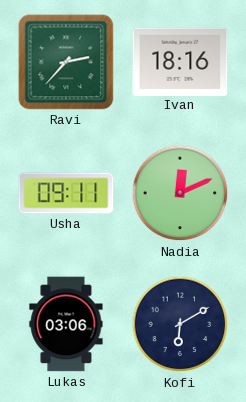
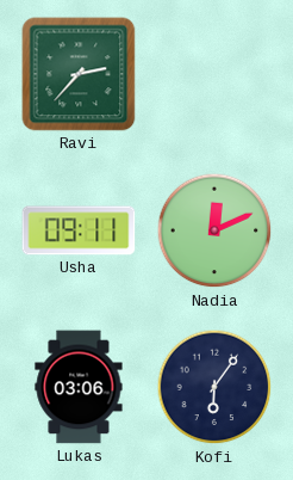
Ivan: 18:16 -> none (180, 61)
Kofi: 6:10 -> 6:06 (214, 387)
